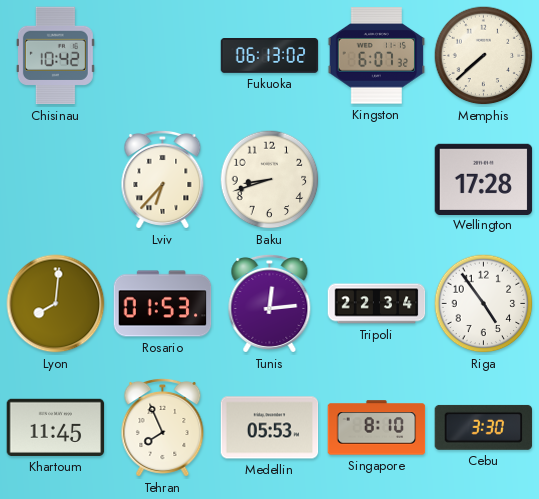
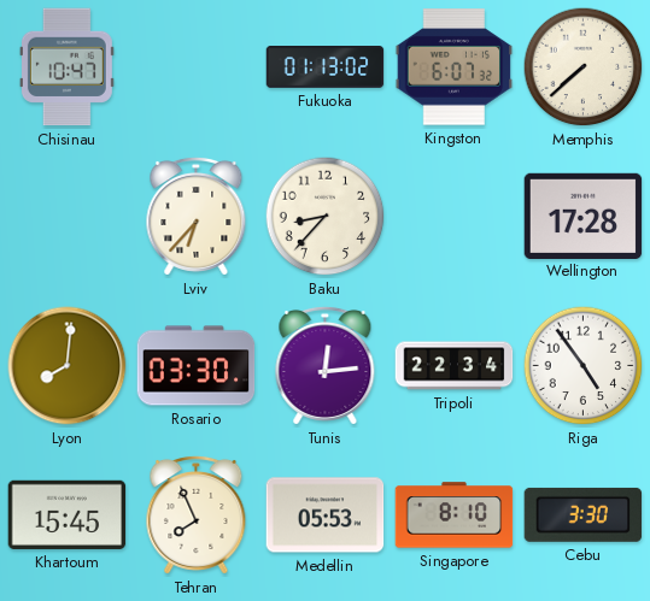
Chisinau: 10:42 -> 10:47 (66, 67)
Fukuoka: 06:13 -> 01:13 (326, 67)
Baku: 8:42 -> 8:37 (326, 217)
Rosario: 01:53 -> 03:30 (197, 366)
Khartoum: 11:45 -> 15:45 (68, 514)
